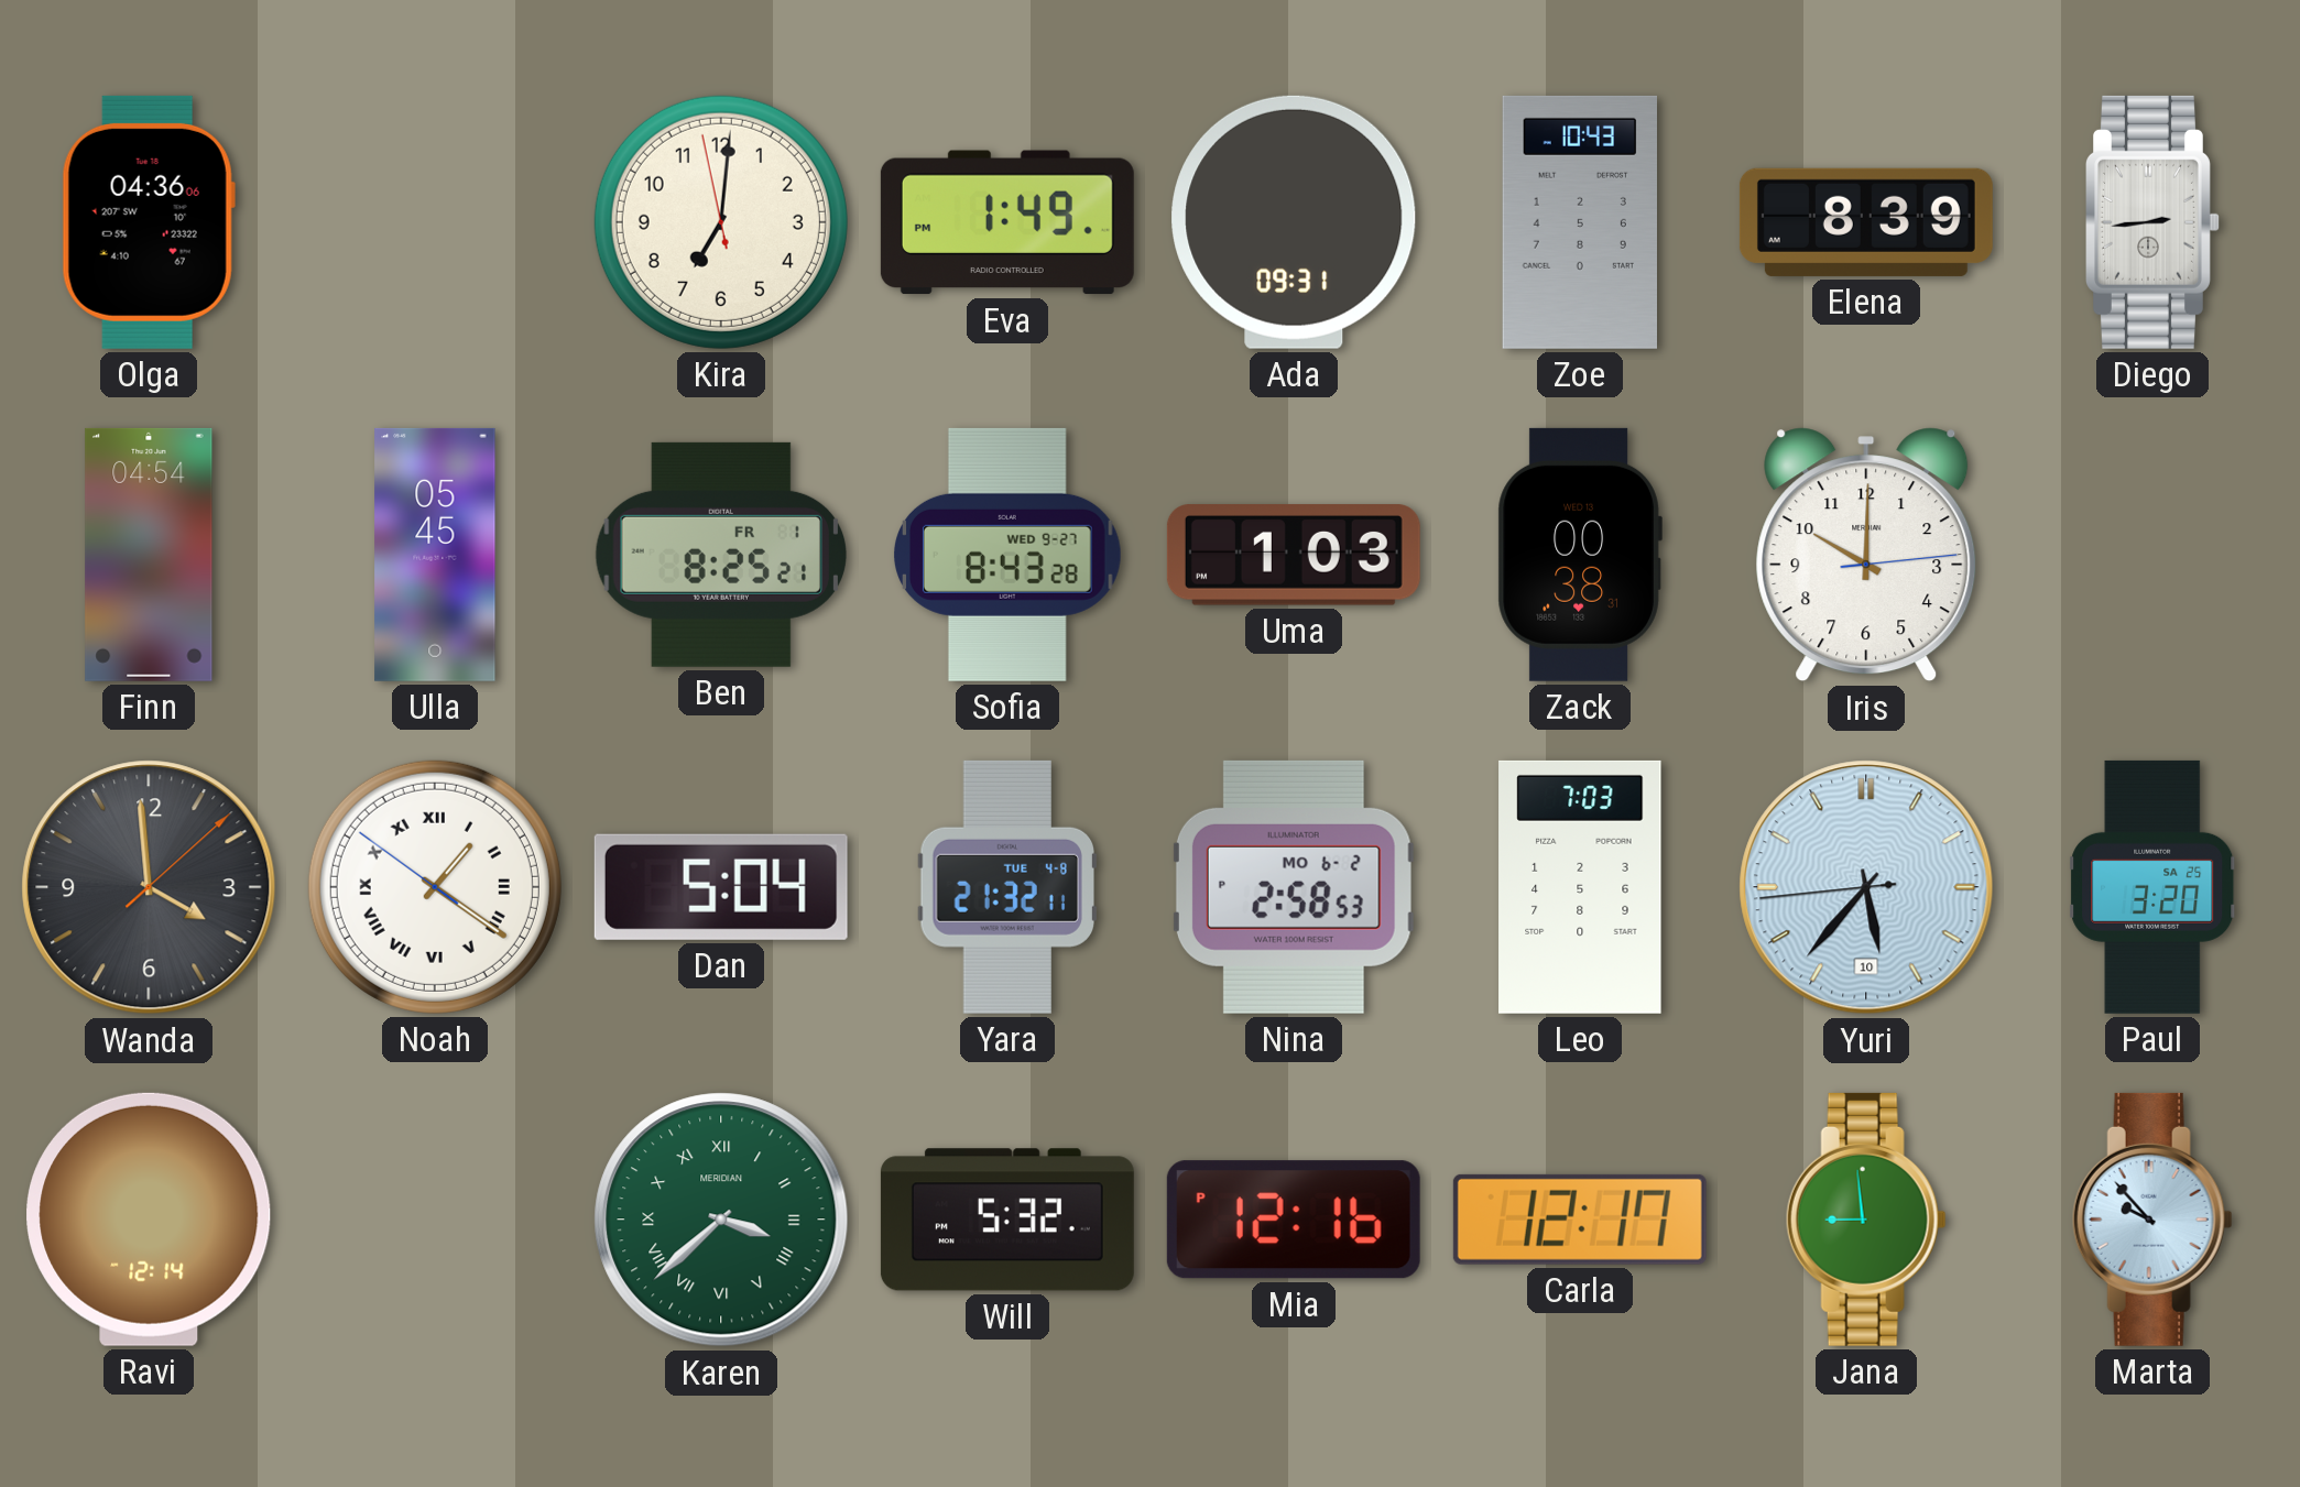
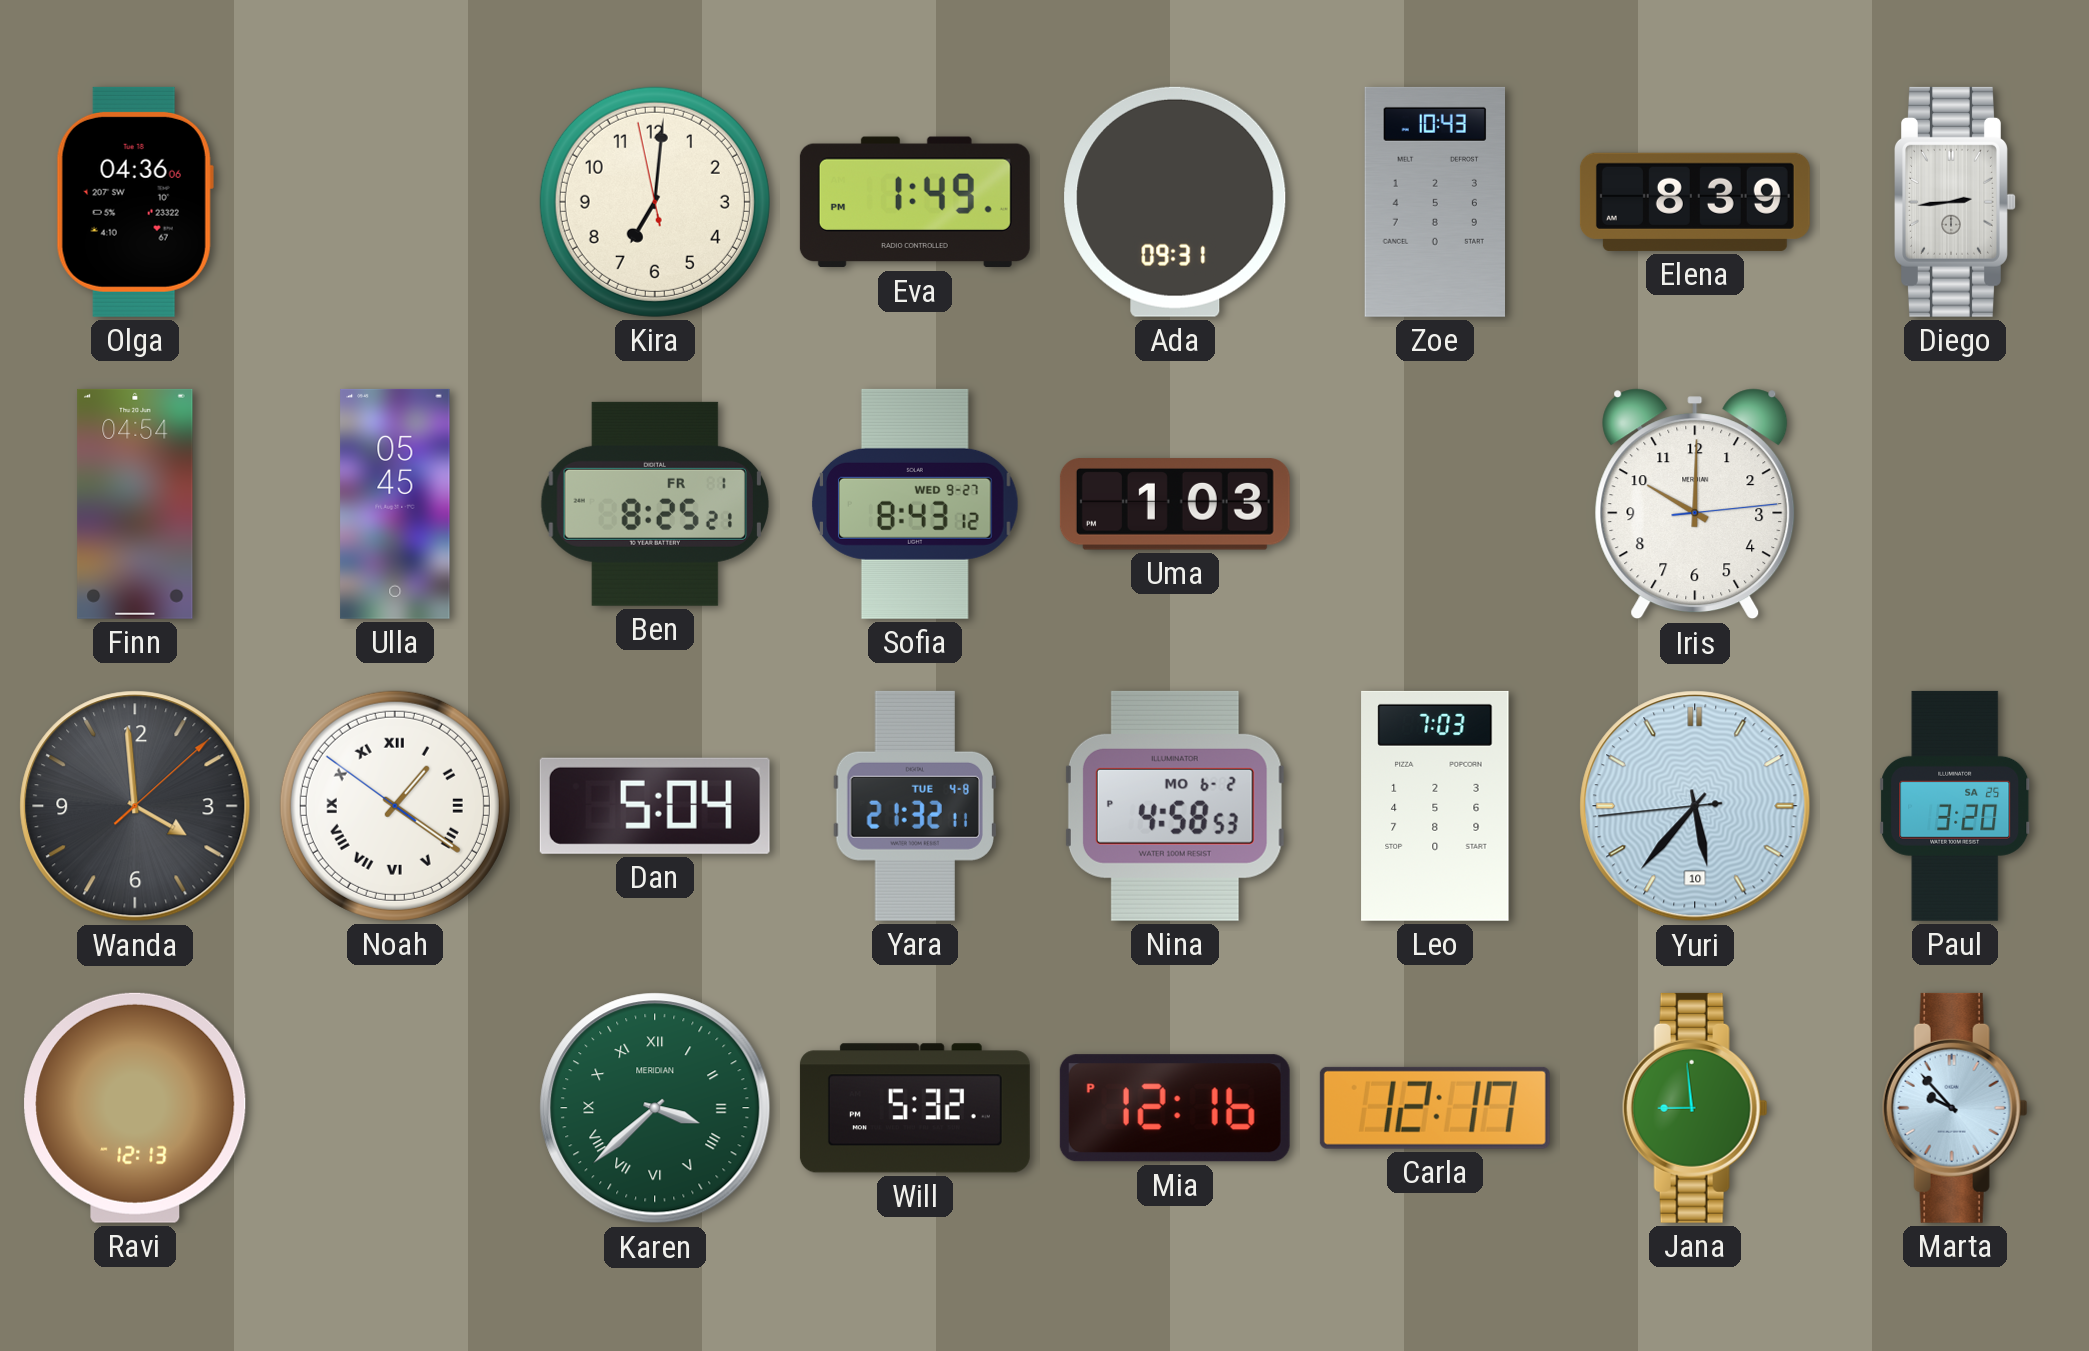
Sofia: 8:43:28 -> 8:43:12 (916, 504)
Zack: 00:38 -> none (1580, 555)
Nina: 2:58 -> 4:58 (1175, 806)
Ravi: 12:14 -> 12:13 (135, 1108)
